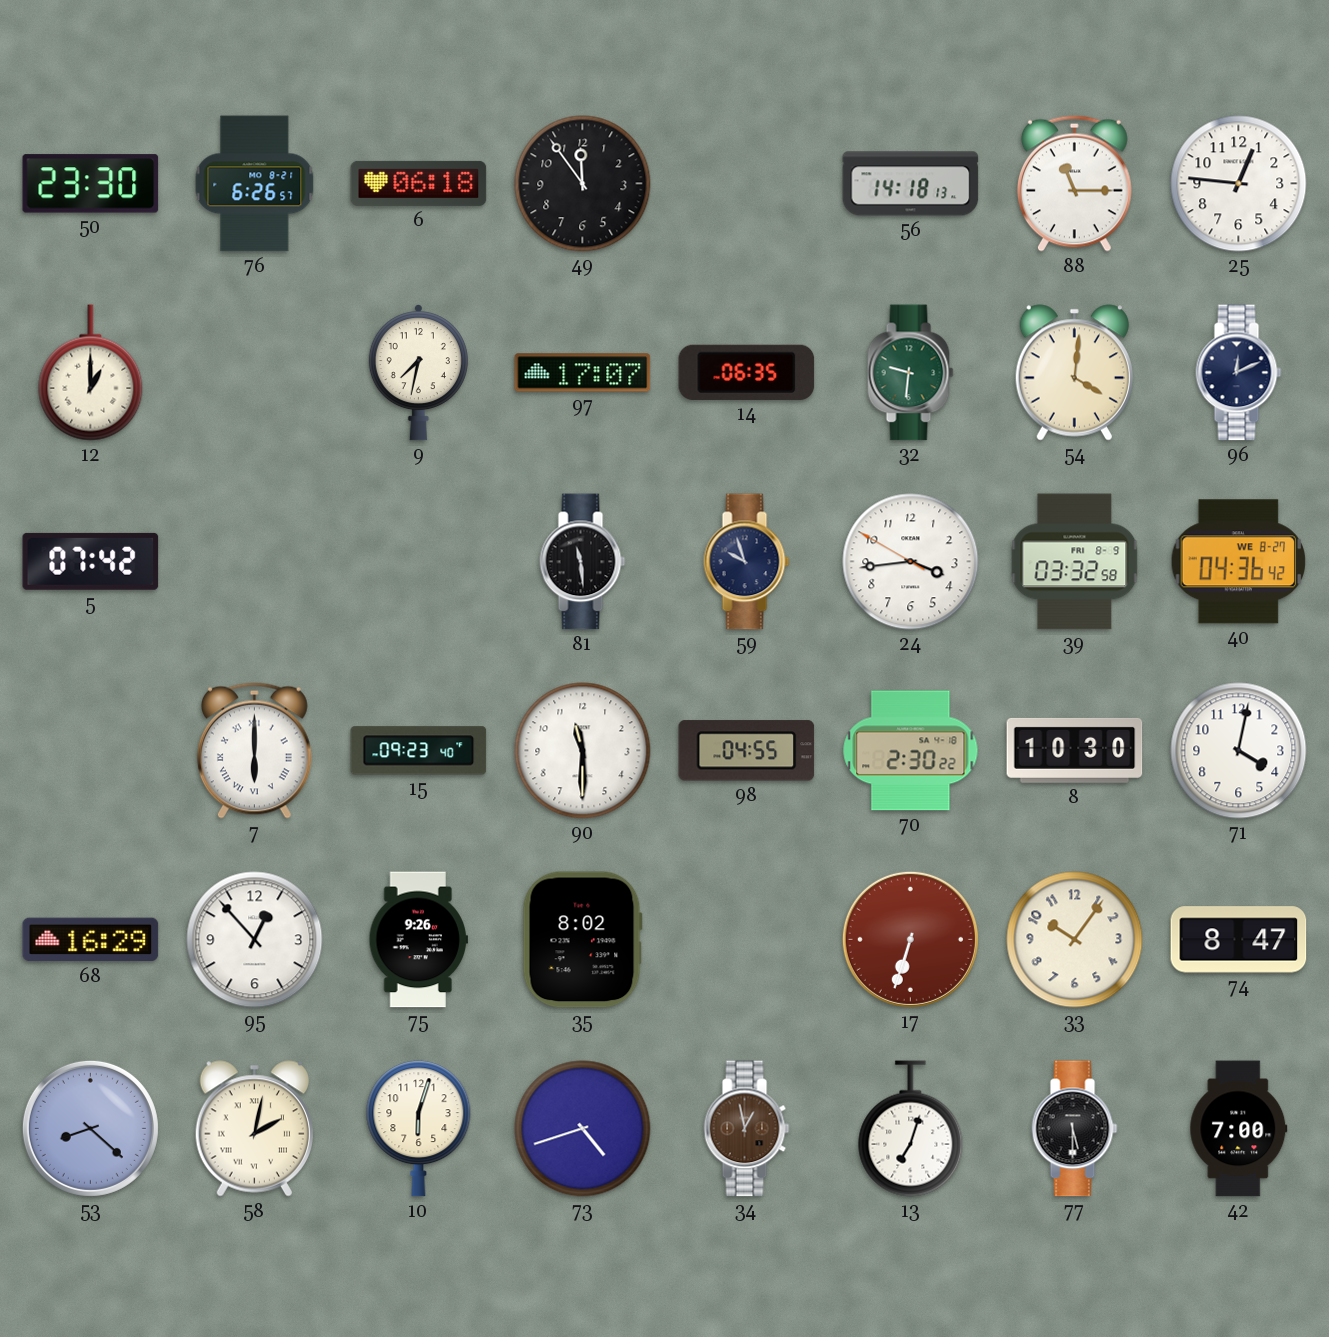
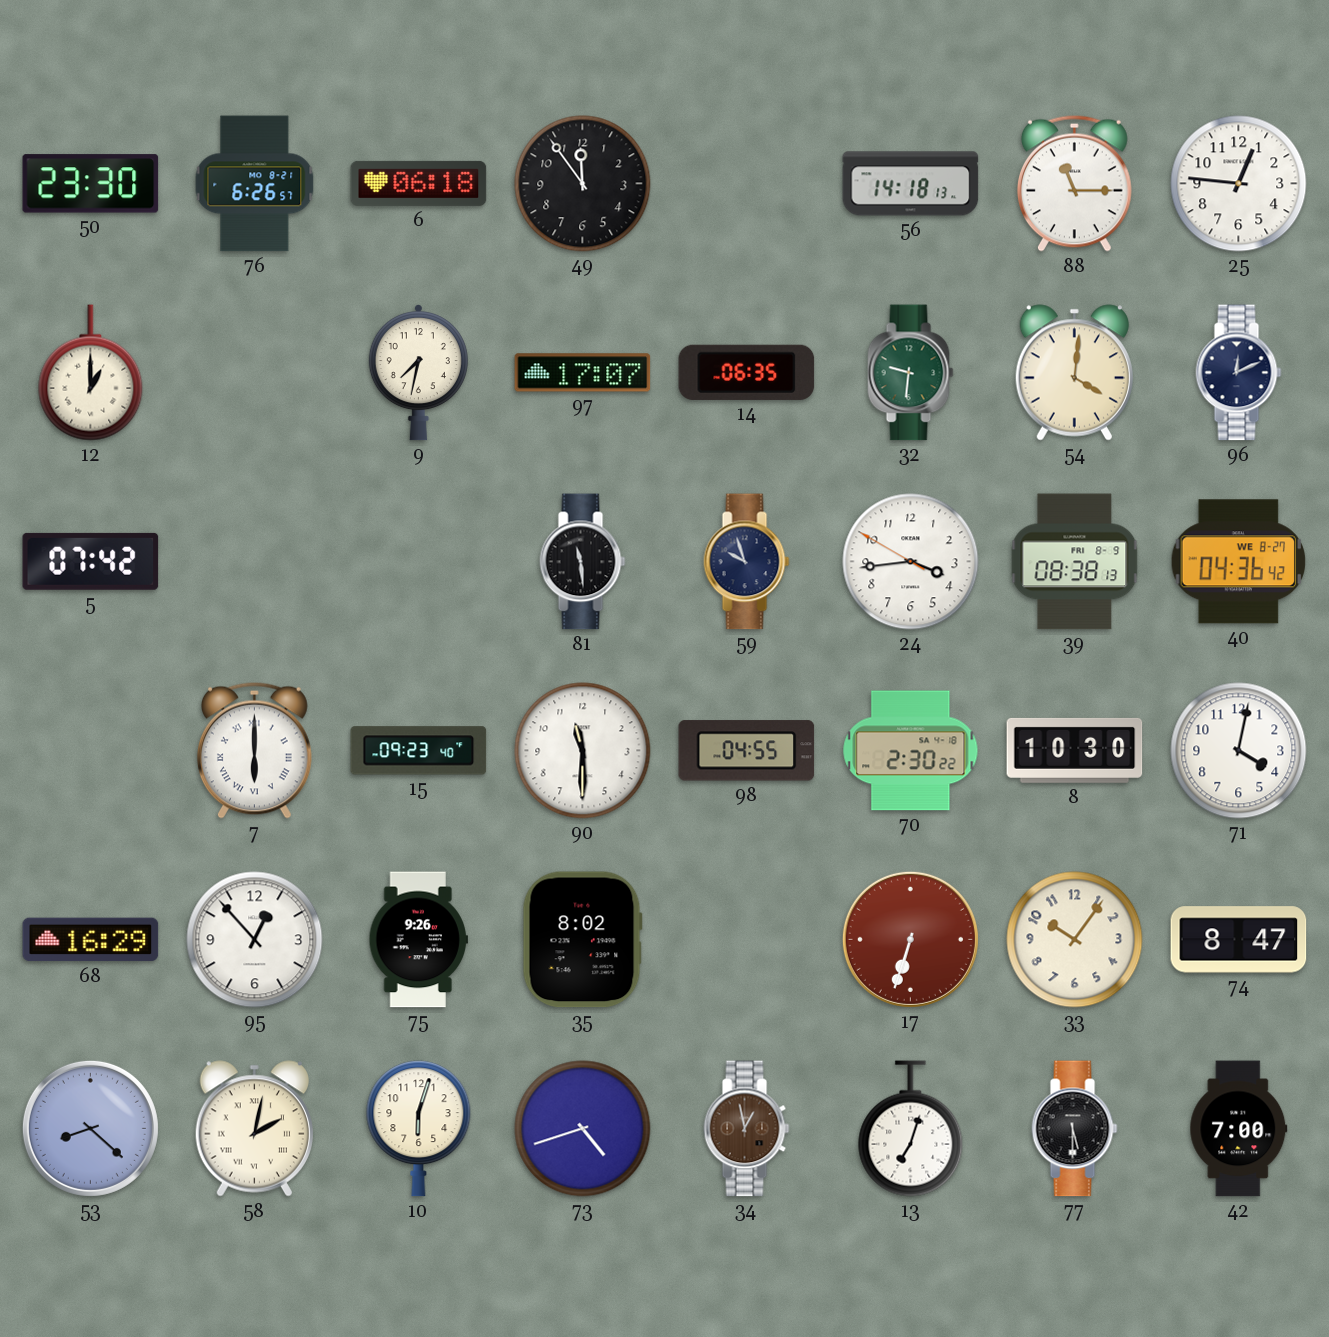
39: 03:32 -> 08:38 (1075, 562)
